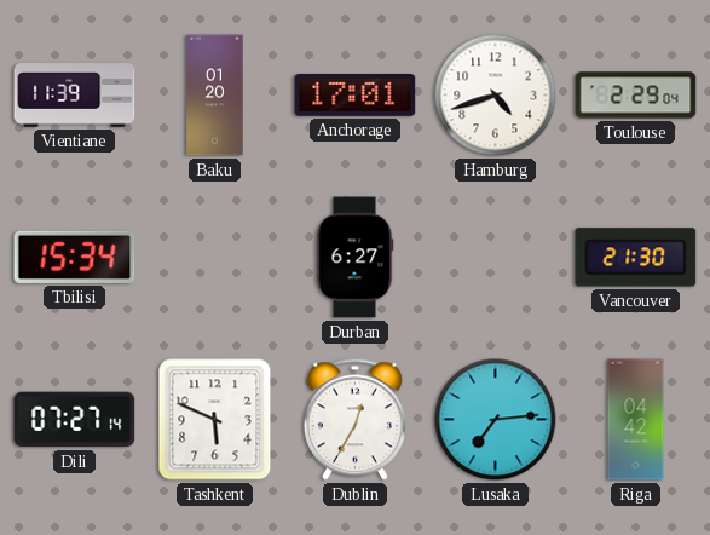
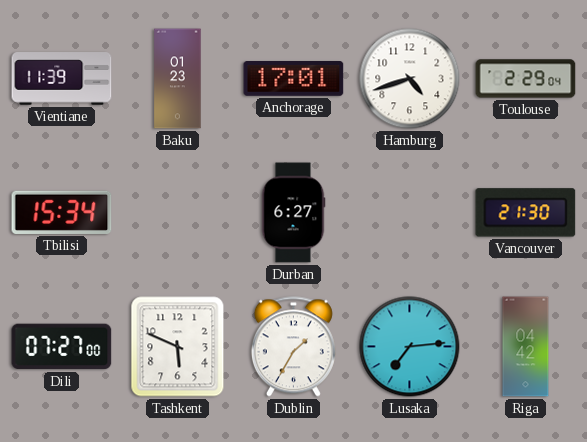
Baku: 01:20 -> 01:23 (178, 79)
Dili: 07:27:14 -> 07:27:00 (62, 347)
Dublin: 12:35 -> 1:35 (293, 347)
